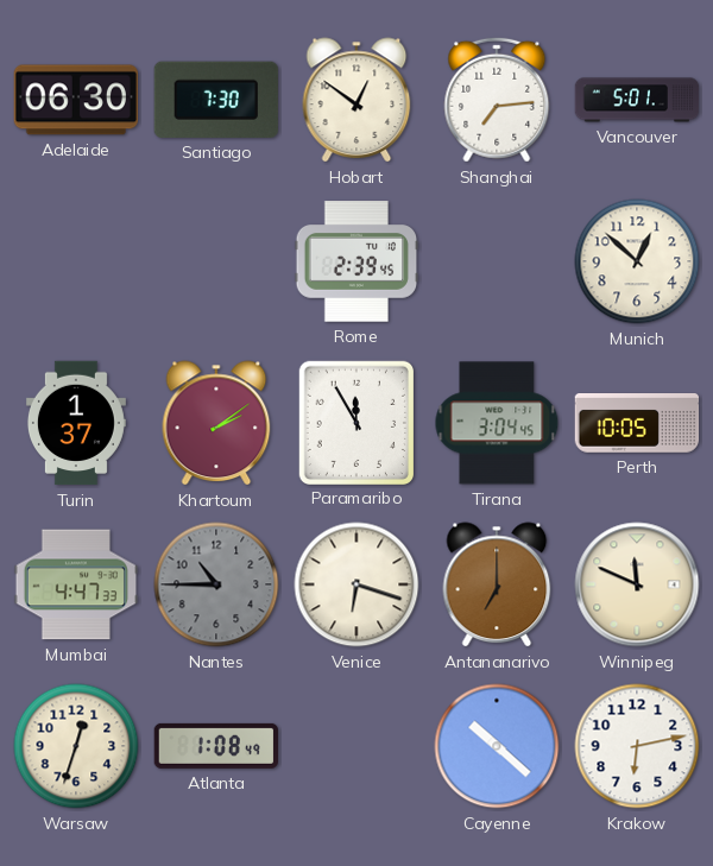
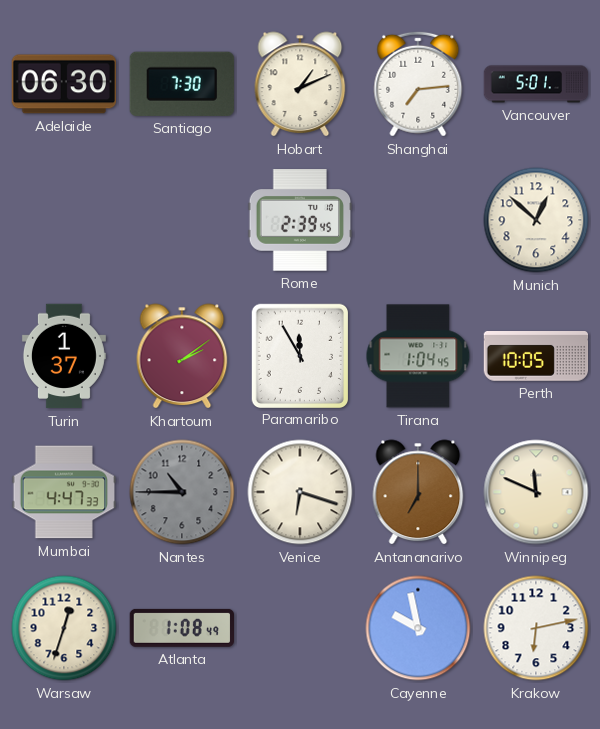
Hobart: 12:51 -> 1:11 (300, 84)
Tirana: 3:04 -> 1:04 (418, 356)
Cayenne: 10:22 -> 9:58 (418, 628)
